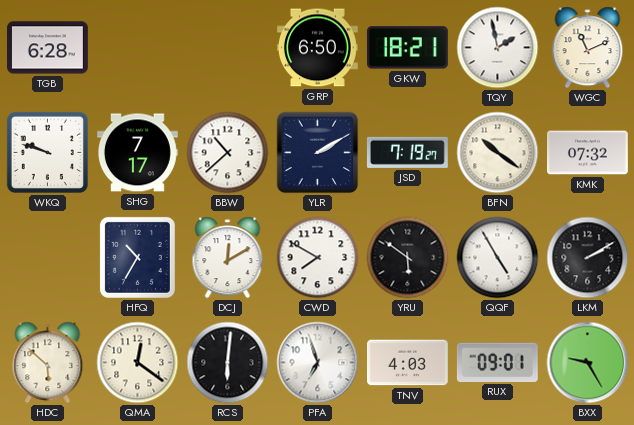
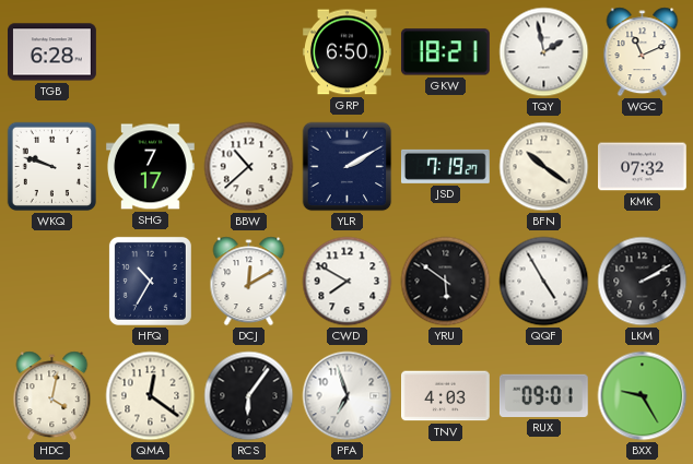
HDC: 5:52 -> 4:02 (52, 396)
RCS: 6:01 -> 6:06 (249, 396)
